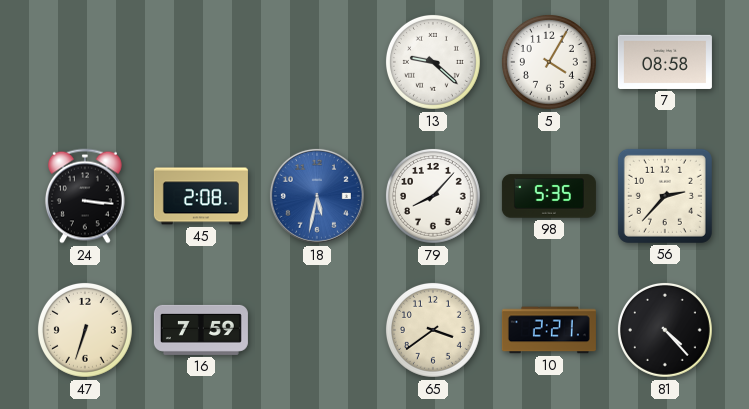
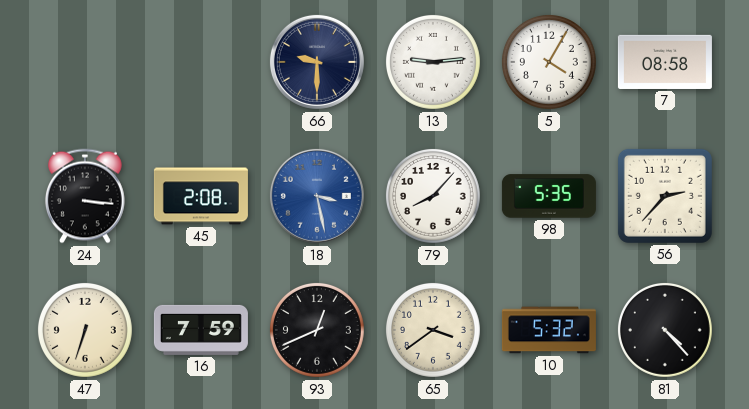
66: none -> 9:30 (317, 62)
13: 9:22 -> 9:14 (433, 62)
18: 5:32 -> 3:28 (317, 196)
93: none -> 12:41 (317, 330)
10: 2:21 -> 5:32 (549, 330)
